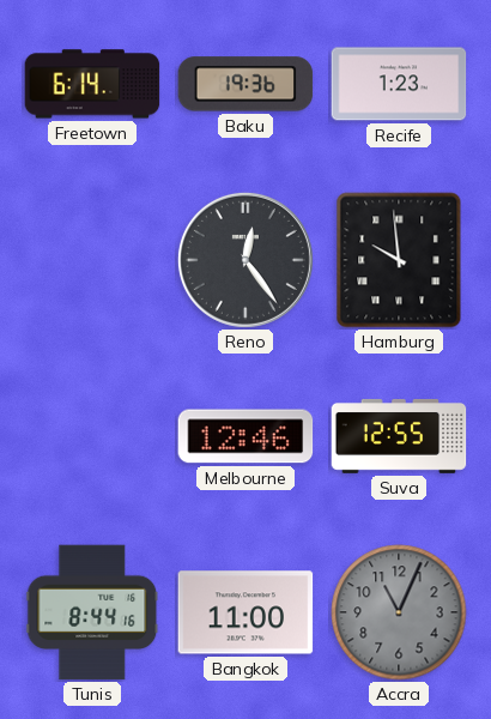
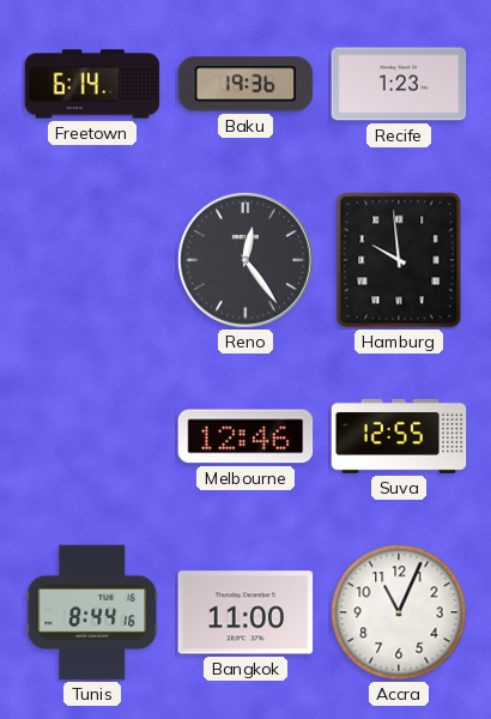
Accra dial: grey -> white (399, 612)
